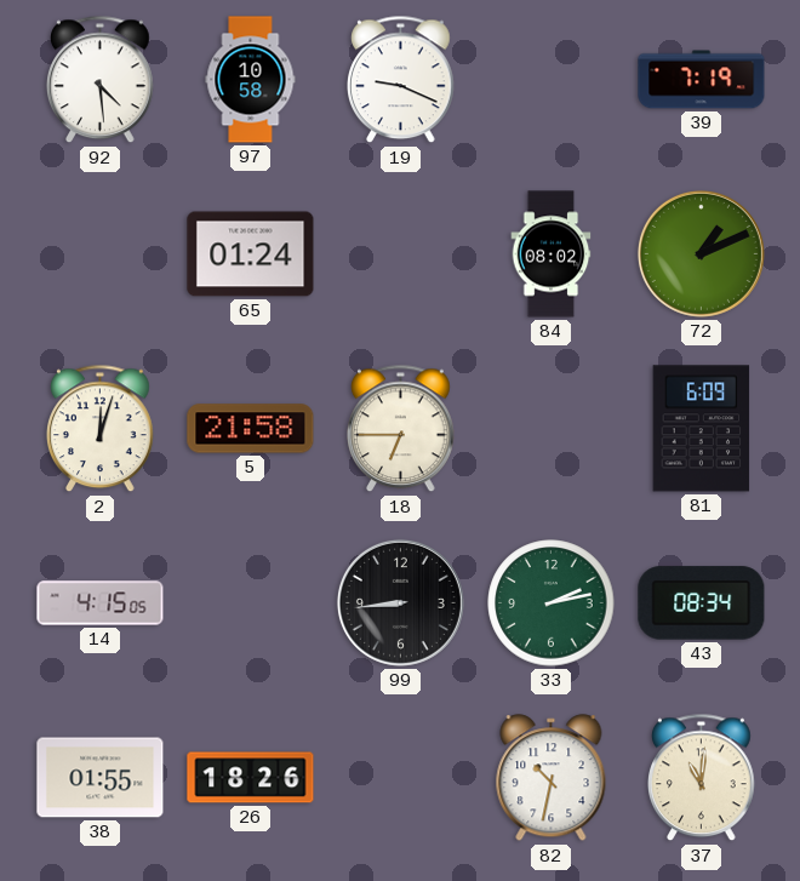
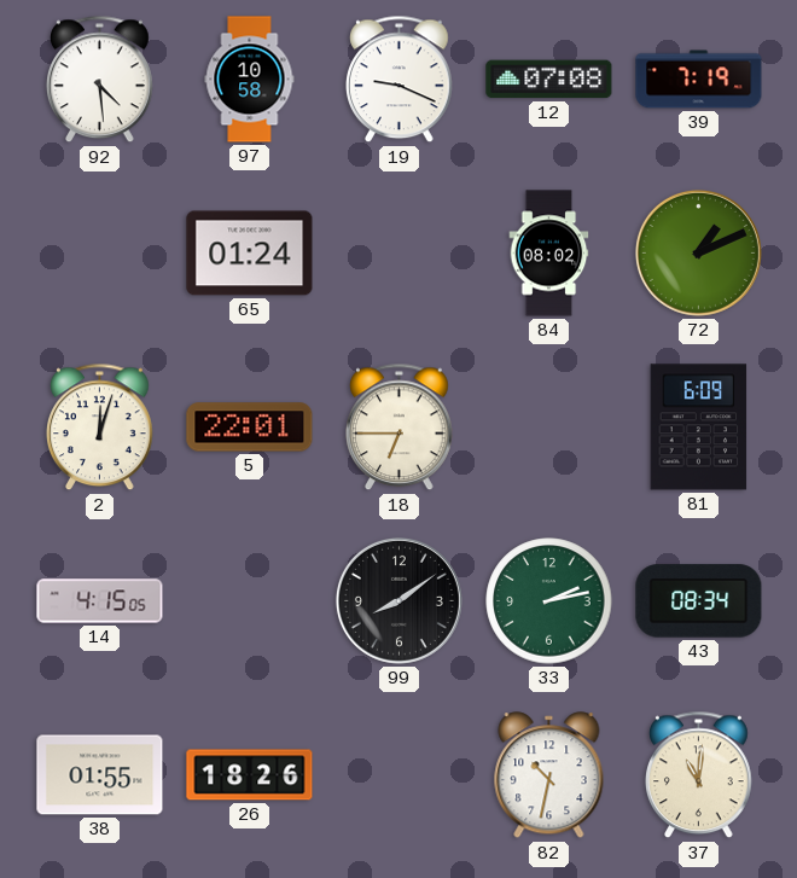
12: none -> 07:08 (549, 80)
5: 21:58 -> 22:01 (250, 428)
99: 8:44 -> 8:09 (398, 600)
